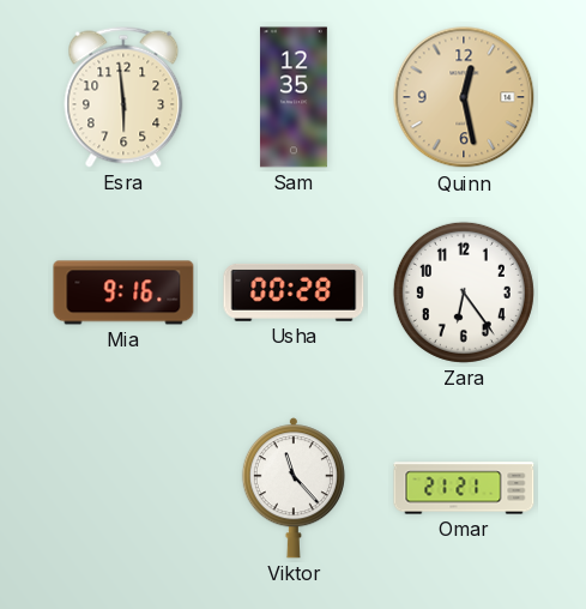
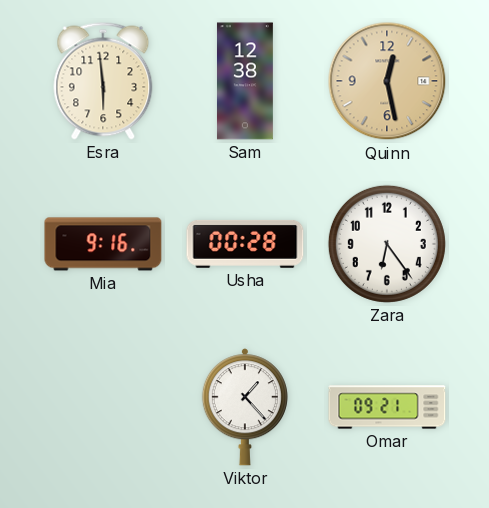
Sam: 12:35 -> 12:38 (245, 81)
Viktor: 11:23 -> 1:23 (245, 407)
Omar: 21:21 -> 09:21 (387, 407)
